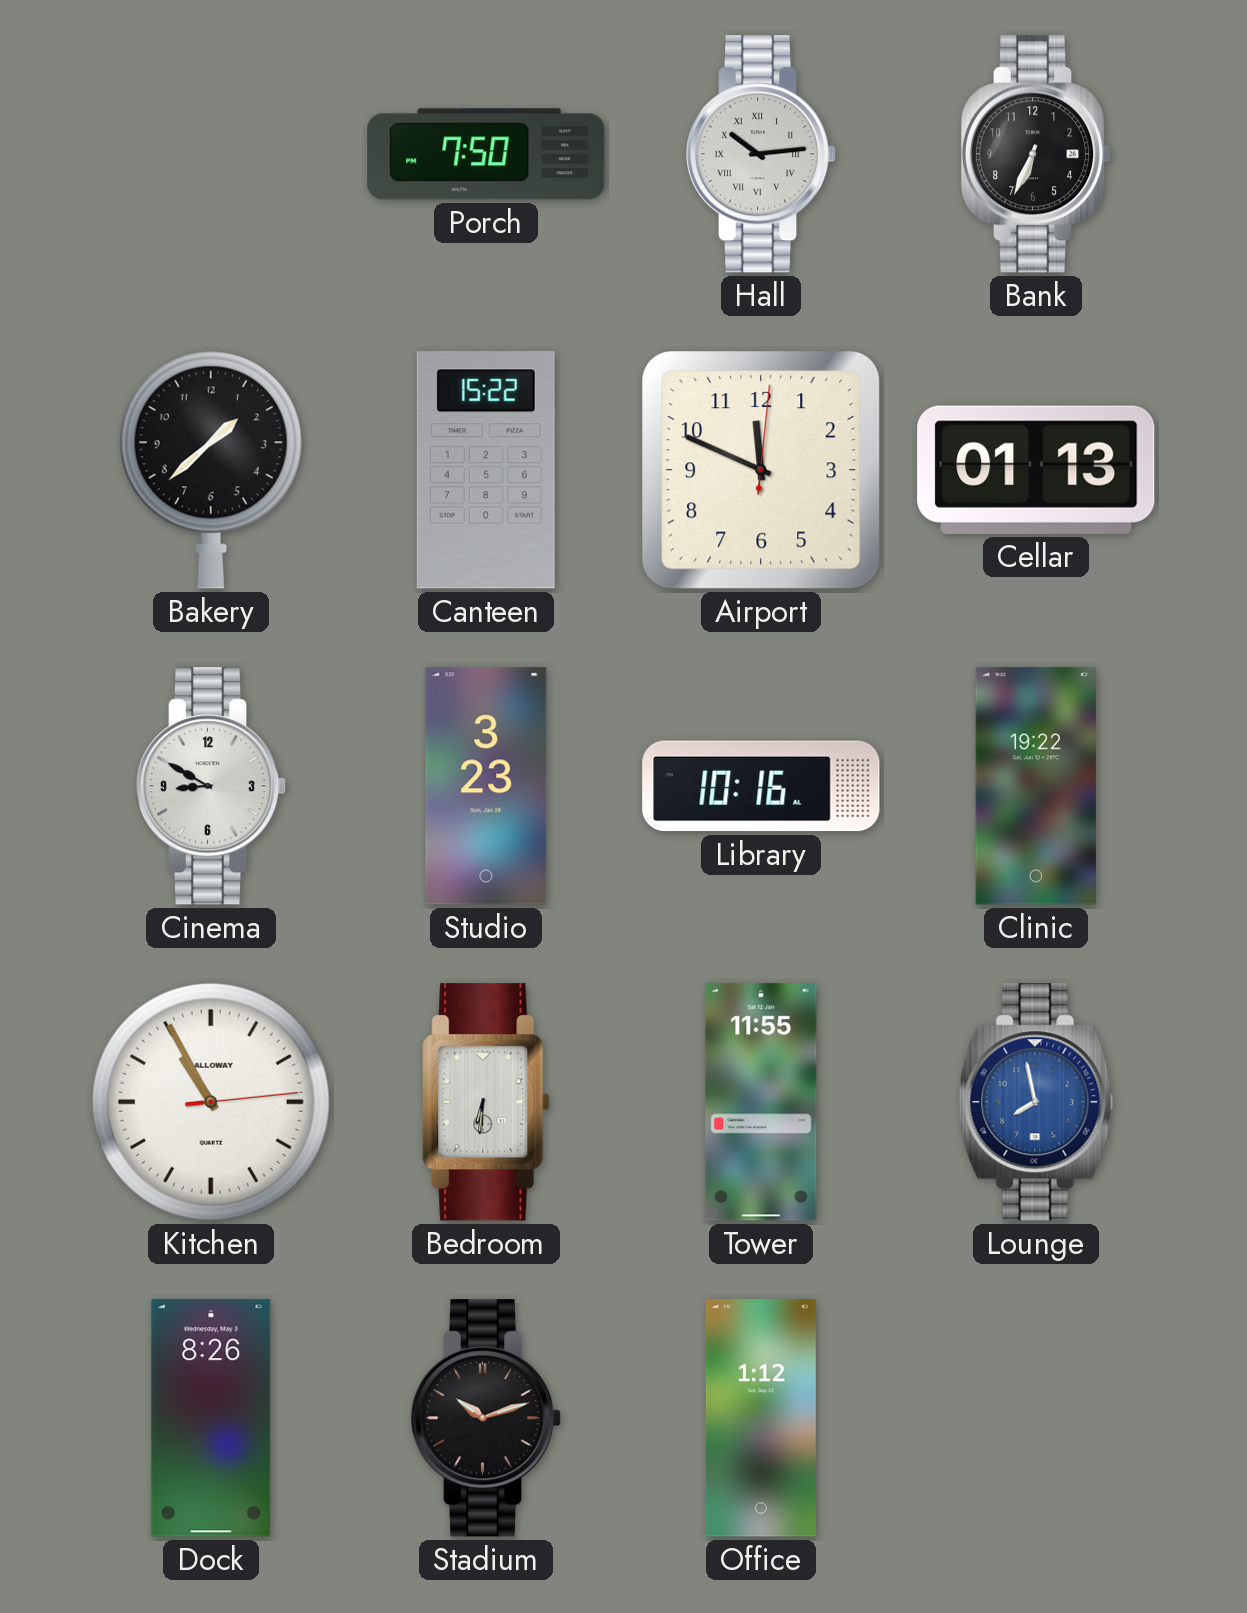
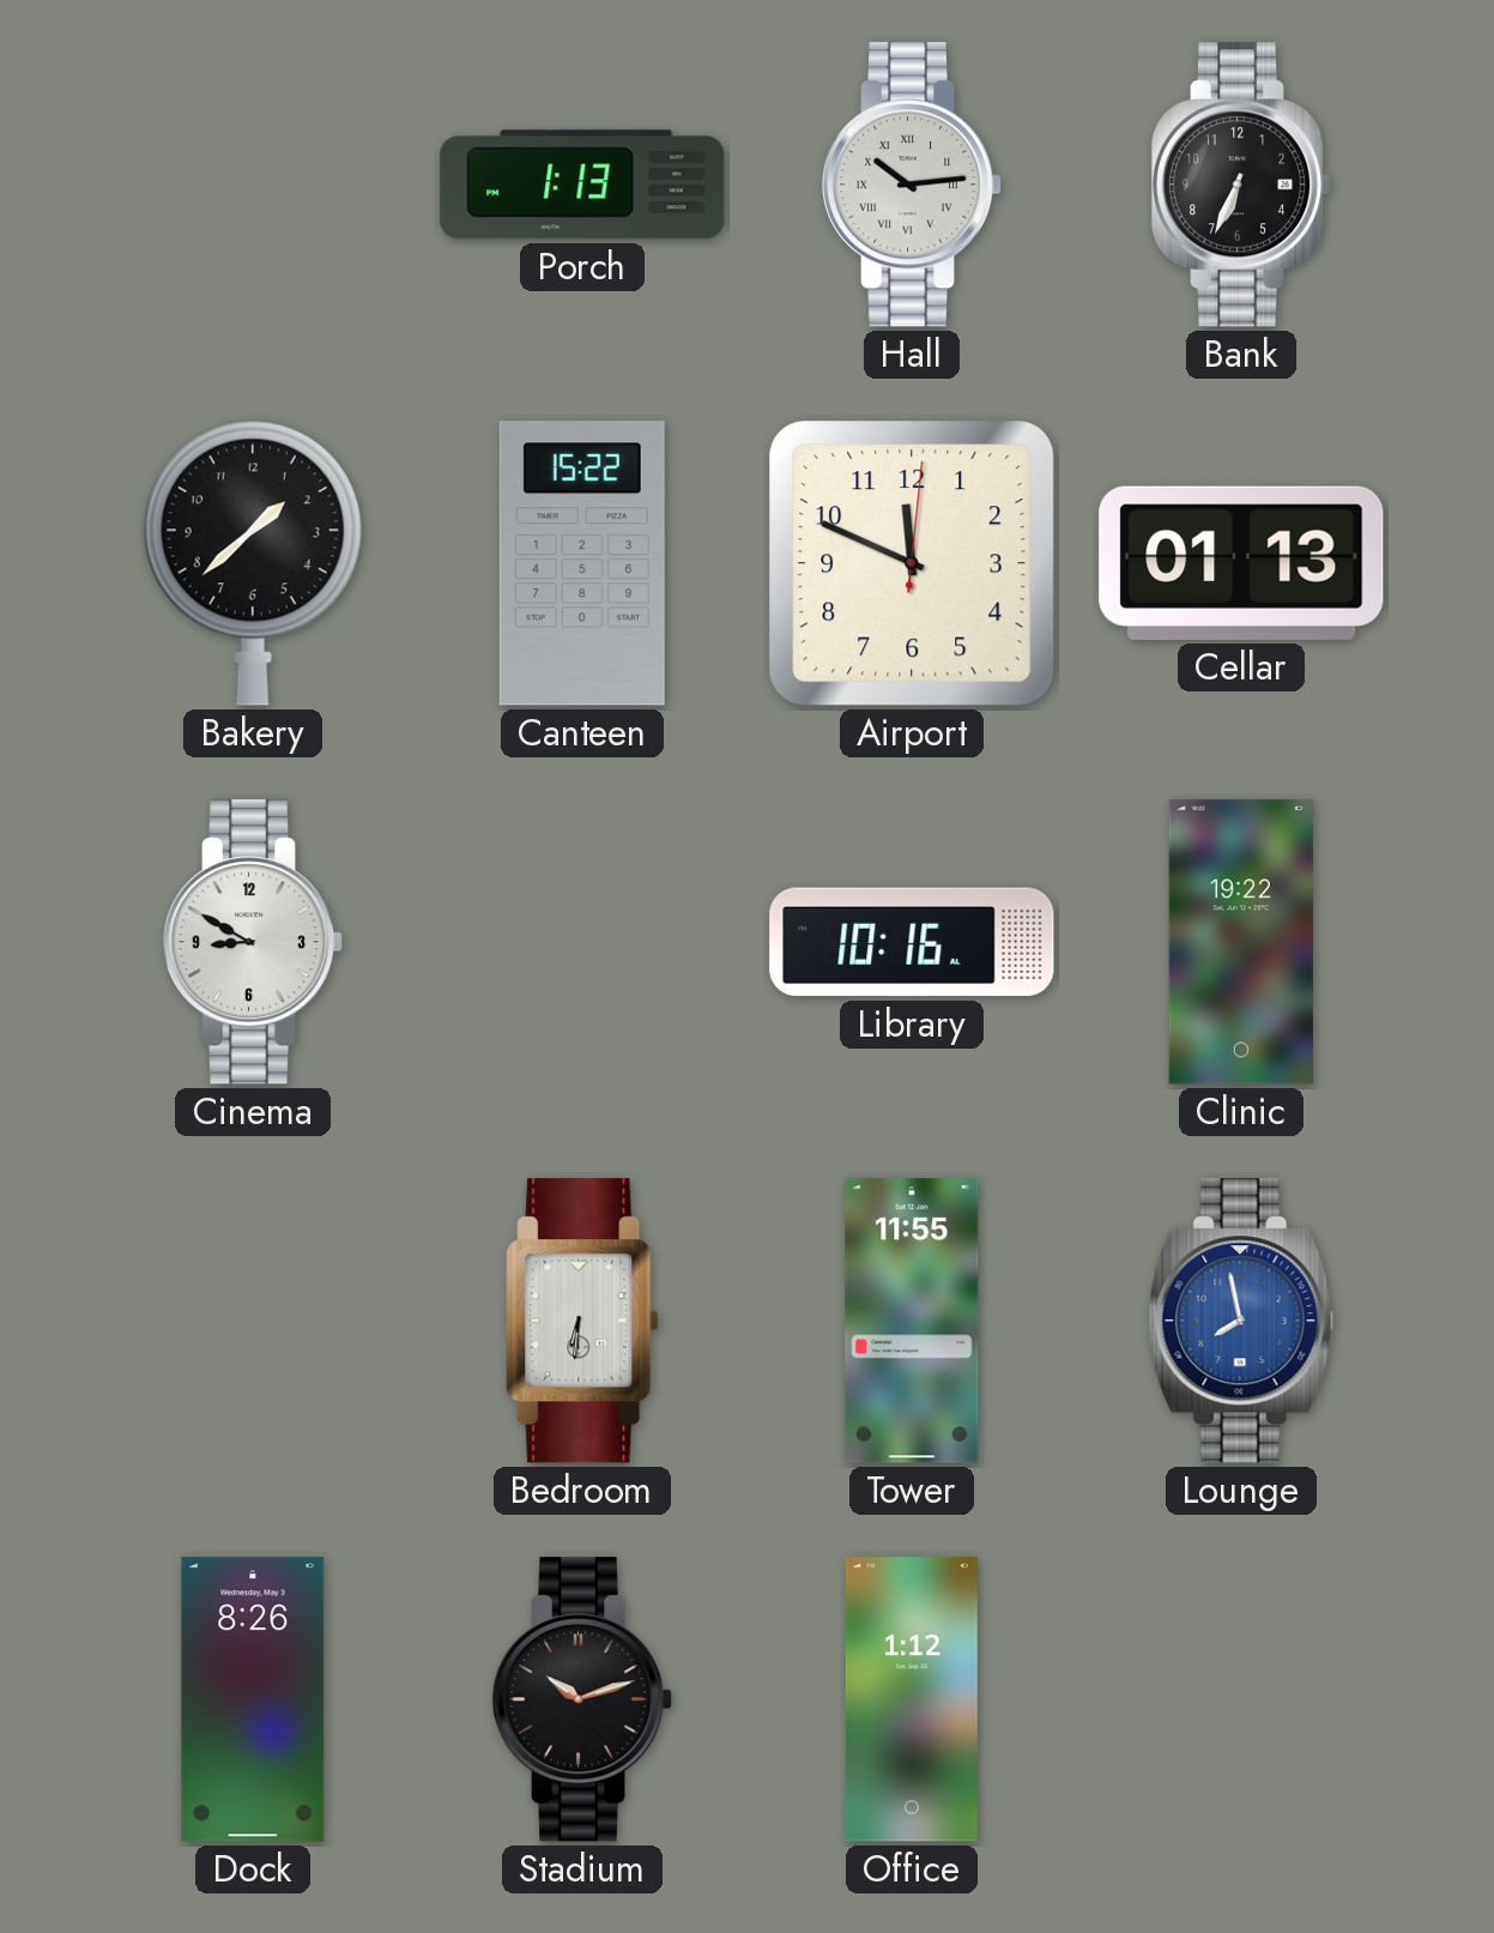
Porch: 7:50 -> 1:13 (582, 185)
Studio: 3:23 -> none (486, 786)
Kitchen: 10:55 -> none (211, 1102)
